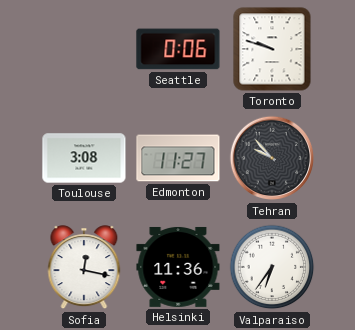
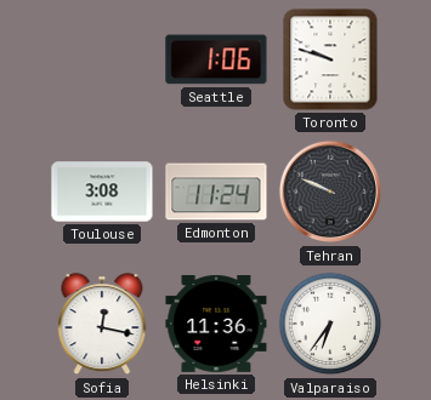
Seattle: 0:06 -> 1:06 (216, 59)
Edmonton: 11:27 -> 11:24 (216, 192)
Tehran: 9:53 -> 9:49 (330, 192)
